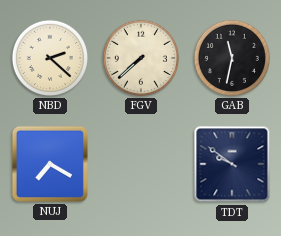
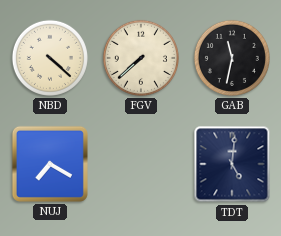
NBD: 2:22 -> 4:22 (50, 58)
TDT: 9:51 -> 5:01 (232, 164)
